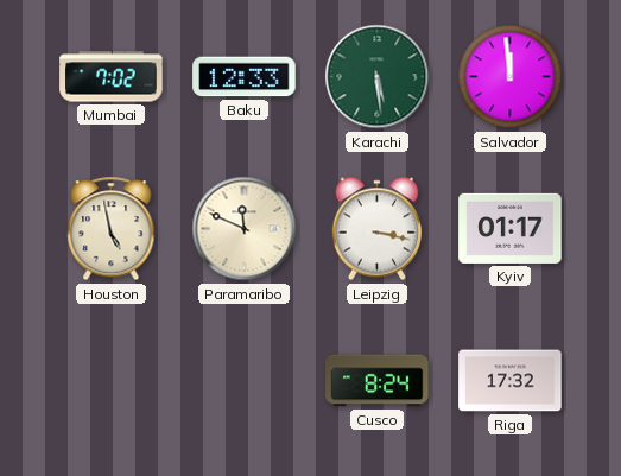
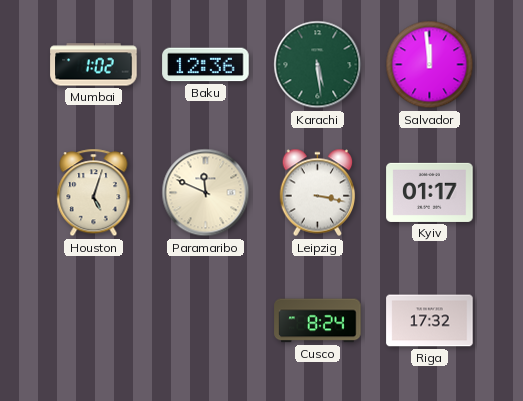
Mumbai: 7:02 -> 1:02 (94, 65)
Baku: 12:33 -> 12:36 (206, 65)
Houston: 4:58 -> 5:03 (94, 193)
